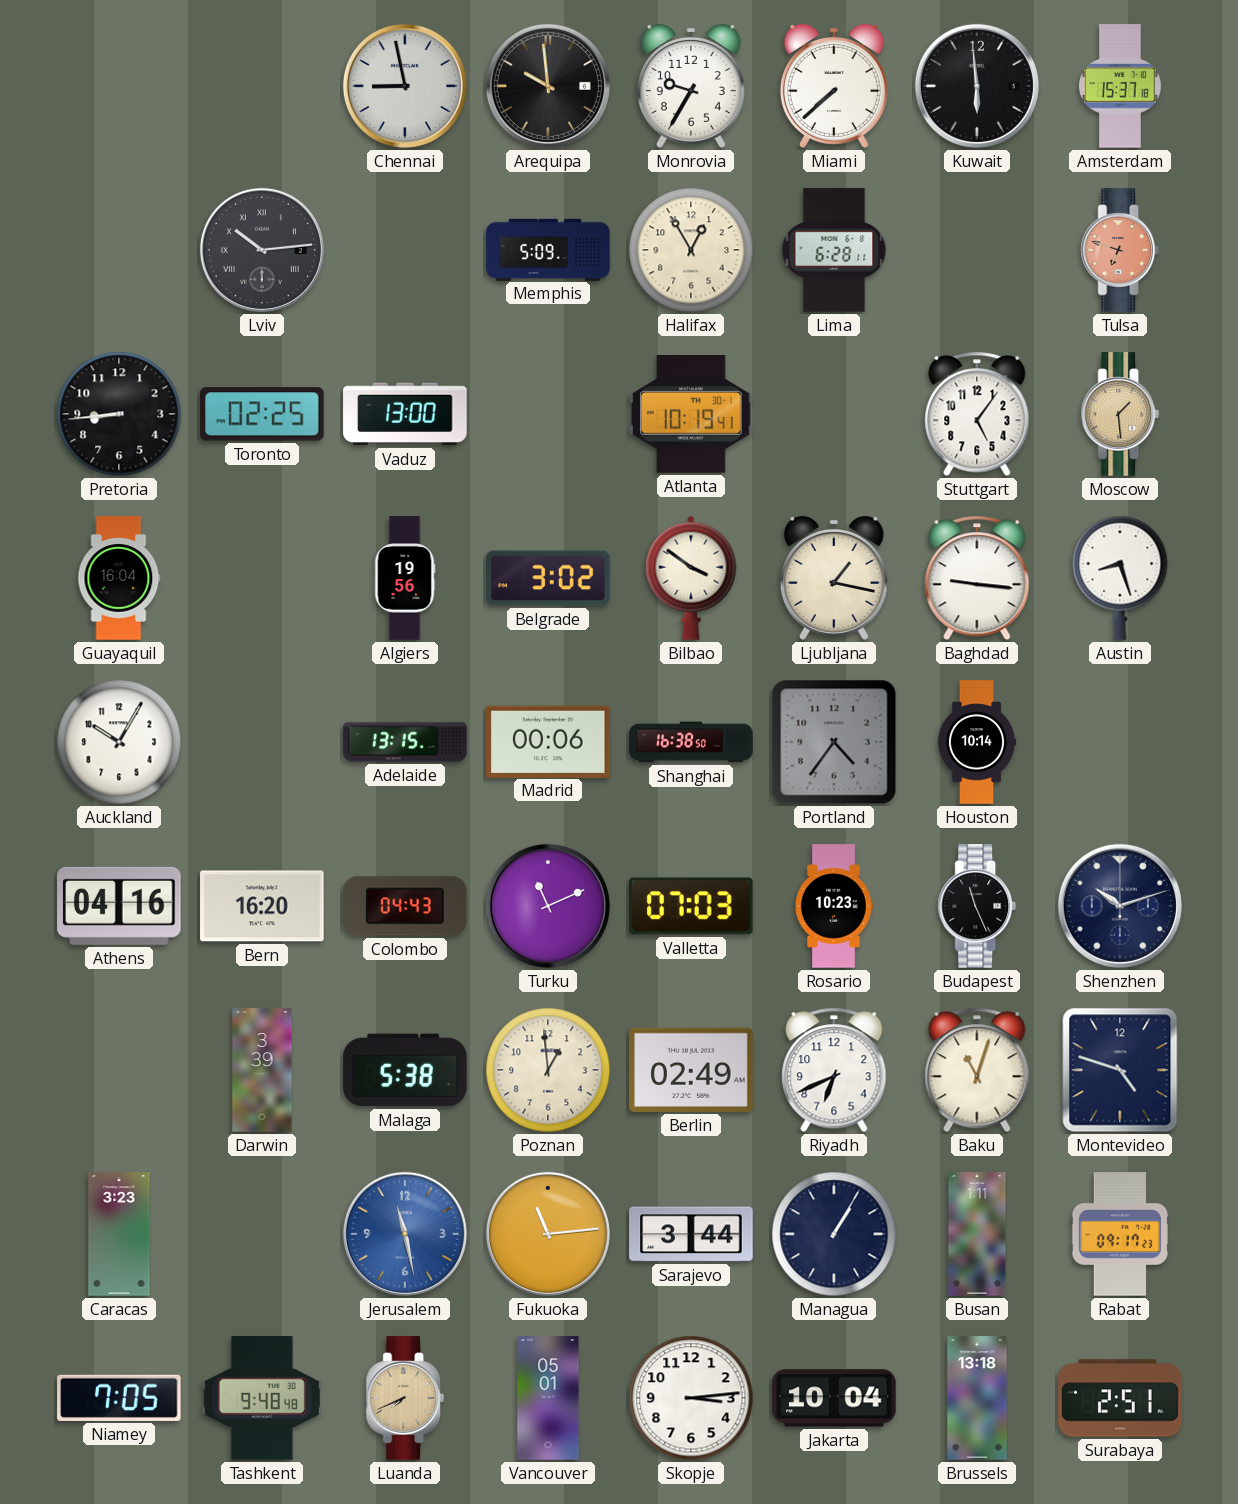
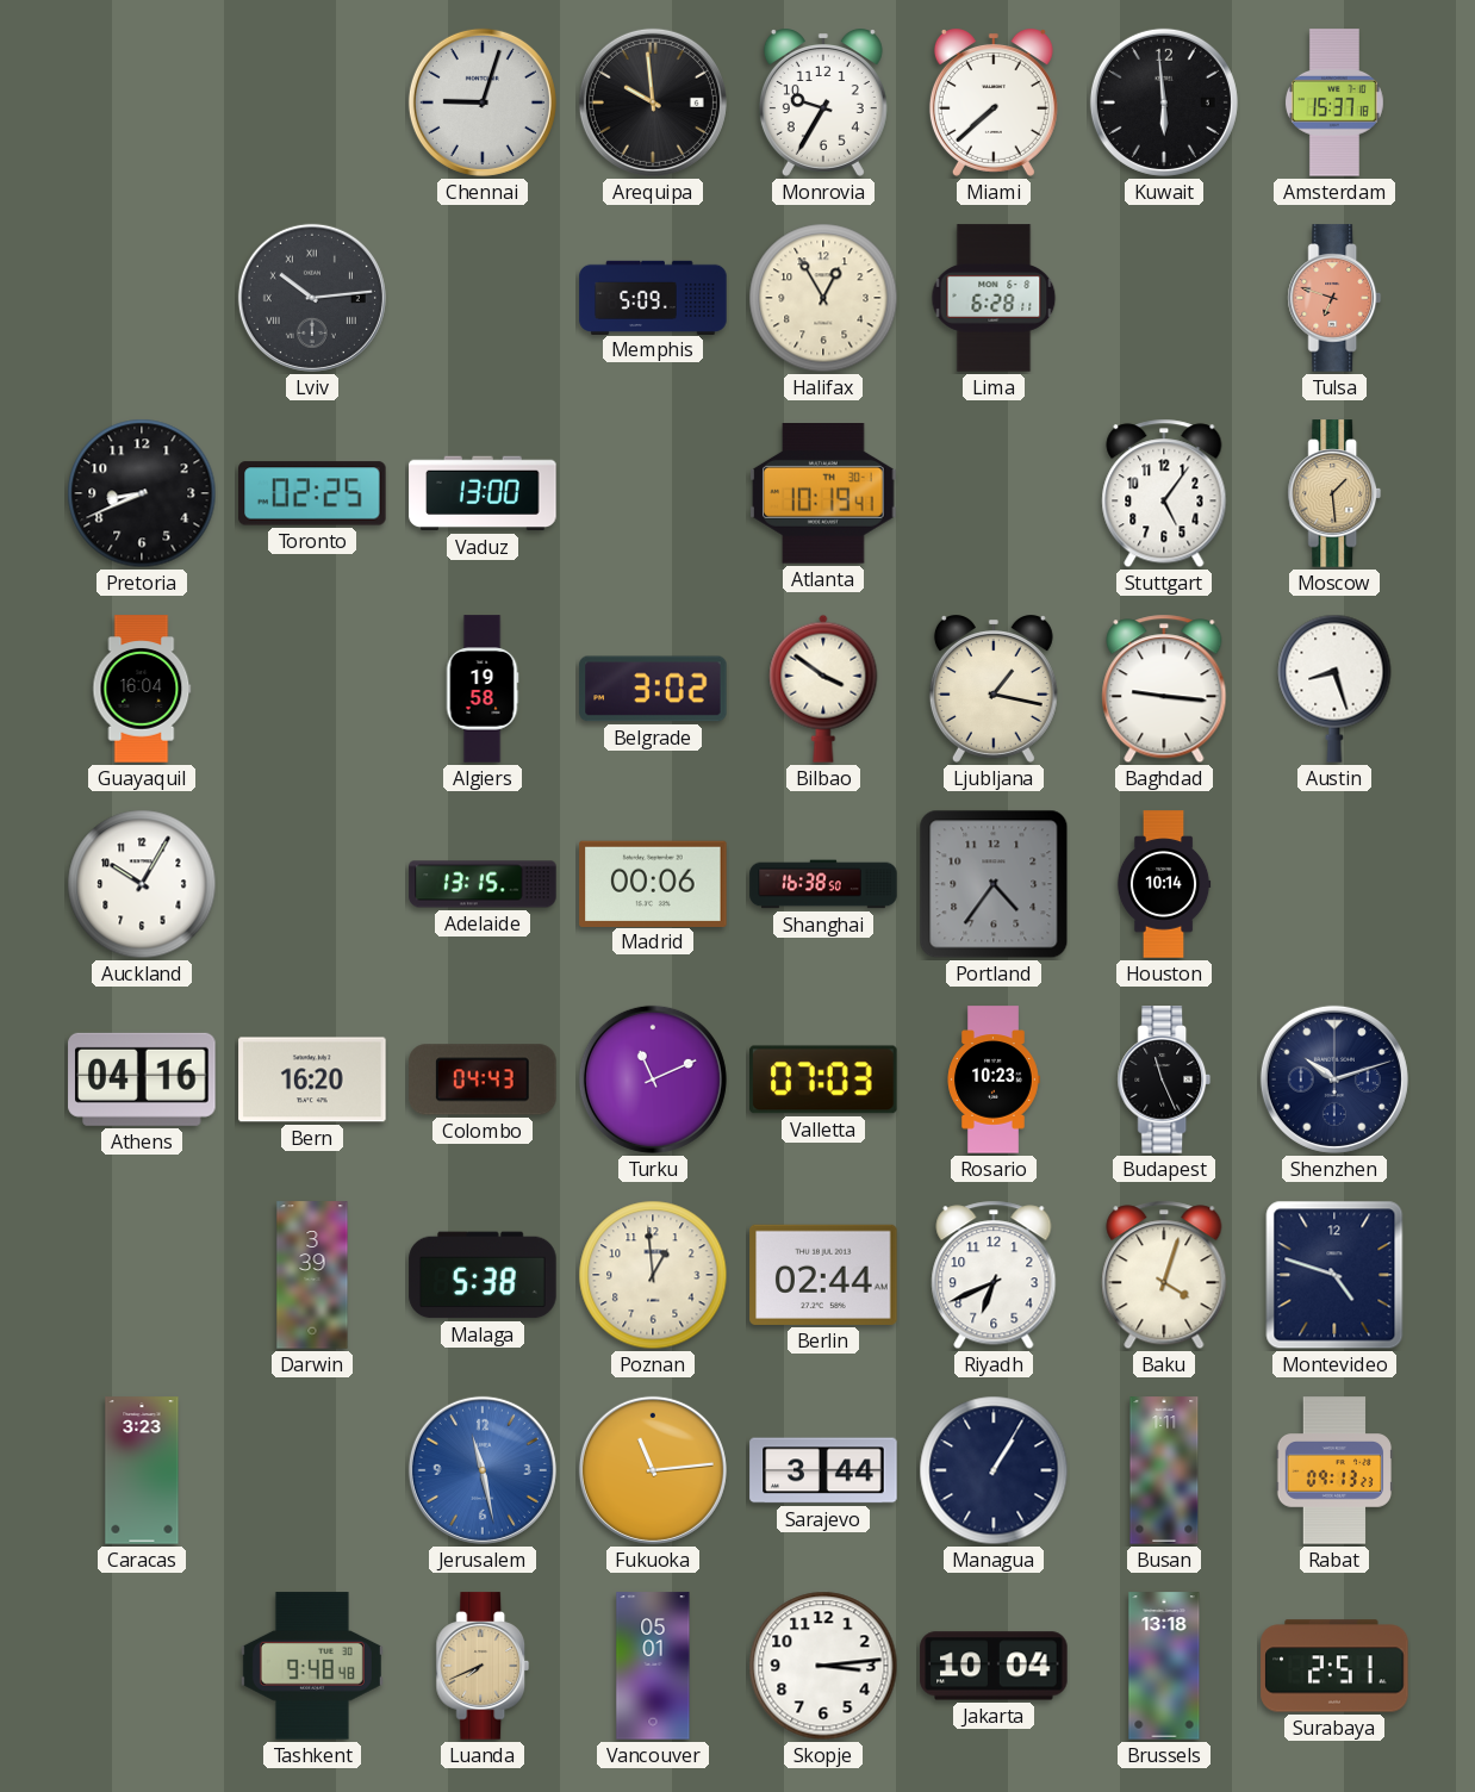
Chennai: 8:58 -> 9:03 (483, 102)
Pretoria: 8:44 -> 8:41 (142, 493)
Algiers: 19:56 -> 19:58 (483, 689)
Berlin: 02:49 -> 02:44 (823, 1275)
Baku: 11:03 -> 4:03 (1164, 1275)
Rabat: 09:17 -> 09:13 (1334, 1470)
Niamey: 7:05 -> none (119, 1398)
